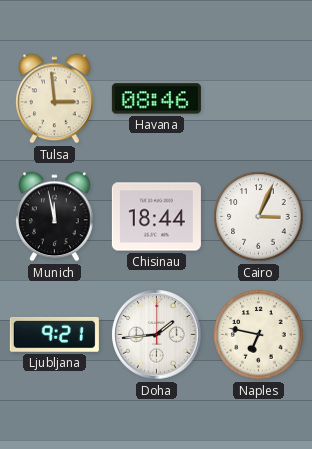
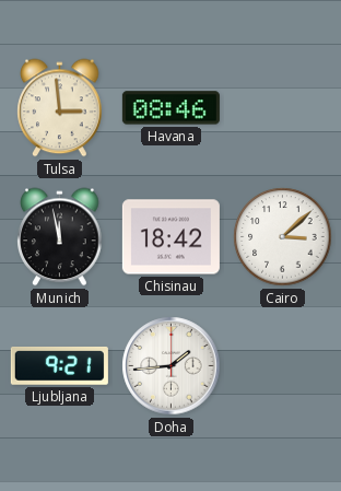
Chisinau: 18:44 -> 18:42 (170, 237)
Cairo: 3:04 -> 3:08 (283, 237)
Naples: 6:47 -> none (259, 335)
